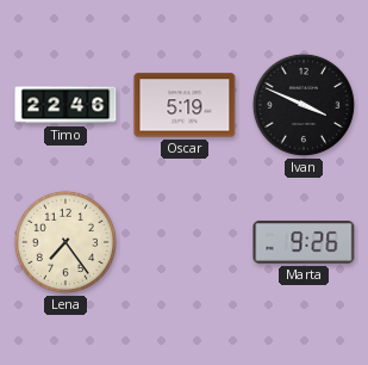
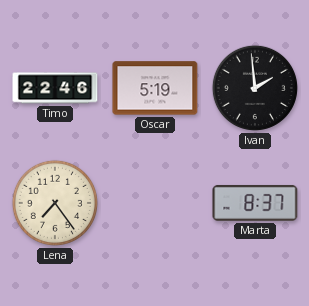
Ivan: 3:49 -> 1:59 (255, 88)
Marta: 9:26 -> 8:37 (255, 203)
